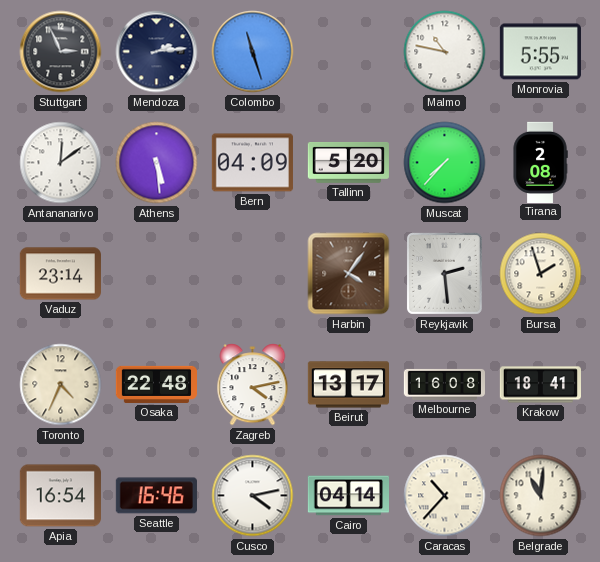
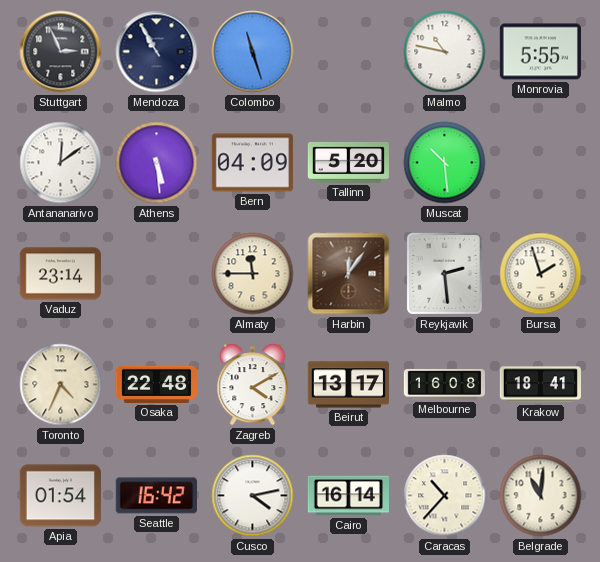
Mendoza: 2:14 -> 10:55 (157, 52)
Muscat: 7:37 -> 10:29 (445, 163)
Tirana: 2:08 -> none (540, 162)
Almaty: none -> 11:45 (253, 274)
Harbin: 4:06 -> 12:06 (349, 274)
Zagreb: 4:13 -> 4:10 (253, 385)
Apia: 16:54 -> 01:54 (60, 496)
Seattle: 16:46 -> 16:42 (156, 496)
Cairo: 04:14 -> 16:14 (348, 496)
